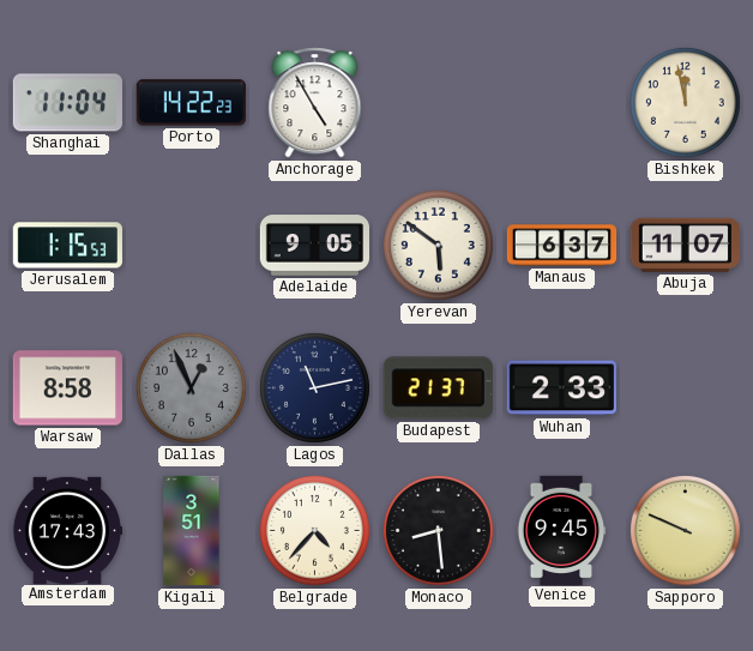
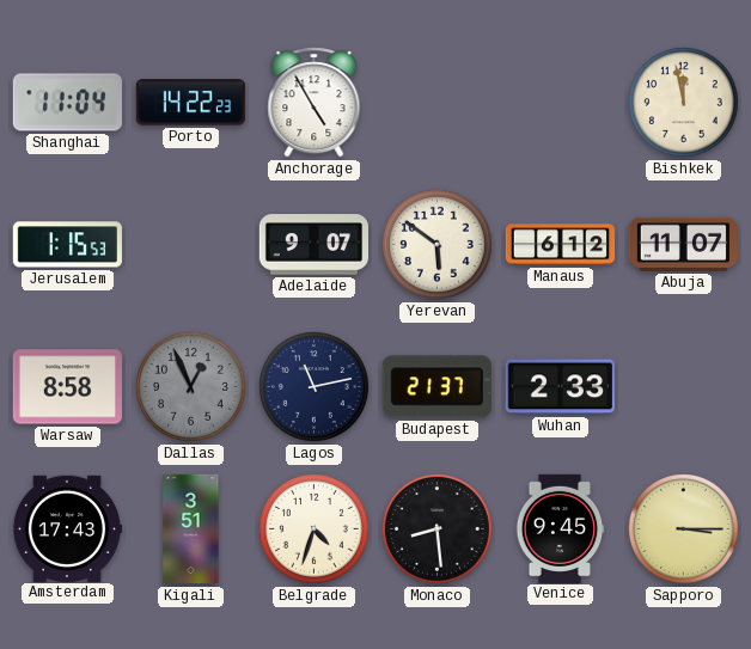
Adelaide: 9:05 -> 9:07 (313, 245)
Manaus: 6:37 -> 6:12 (561, 245)
Belgrade: 4:37 -> 4:33 (313, 528)
Sapporo: 9:49 -> 3:15 (683, 528)
